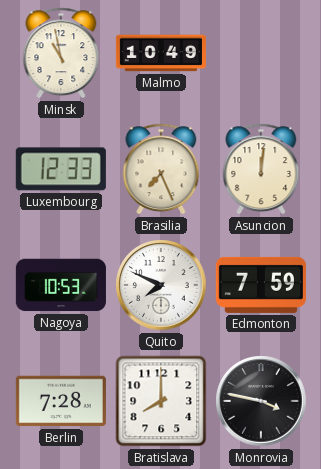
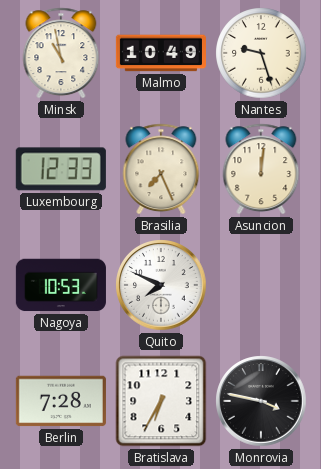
Nantes: none -> 9:27 (261, 53)
Edmonton: 7:59 -> none (261, 285)
Bratislava: 8:00 -> 6:35 (161, 401)
